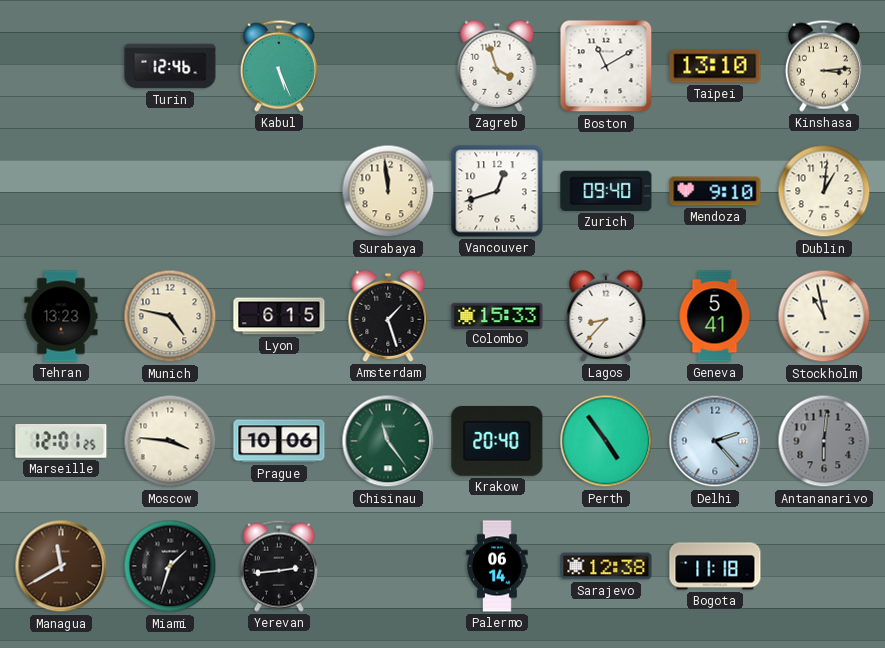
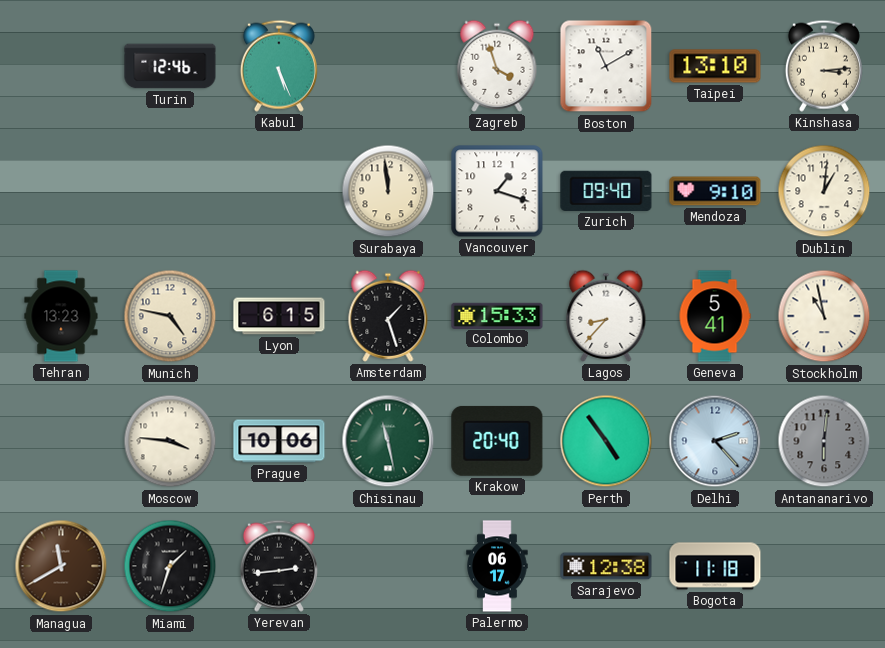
Vancouver: 12:42 -> 1:18 (497, 191)
Marseille: 12:01 -> none (61, 441)
Chisinau: 11:24 -> 11:28 (388, 441)
Palermo: 06:14 -> 06:17 (497, 566)
